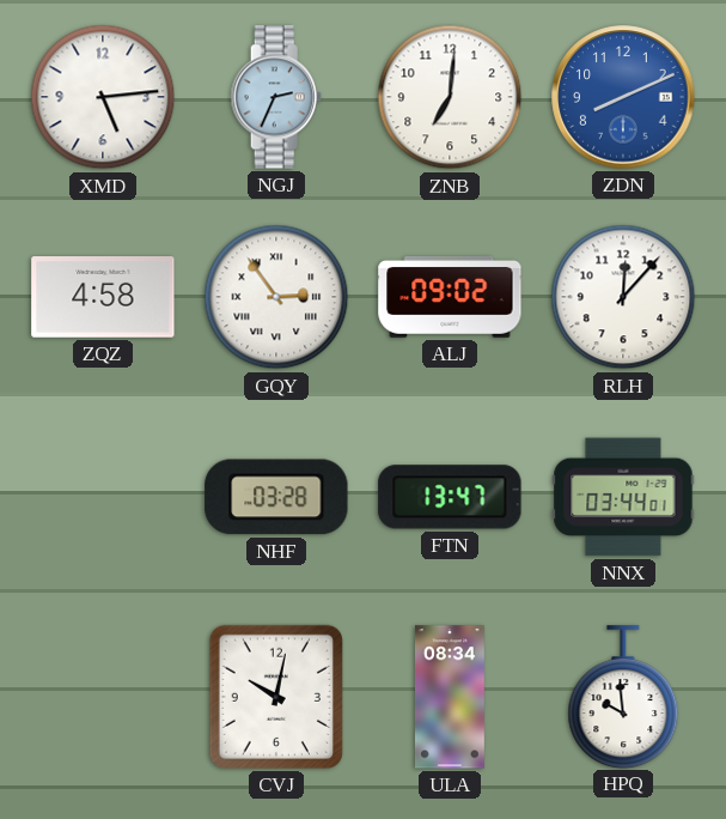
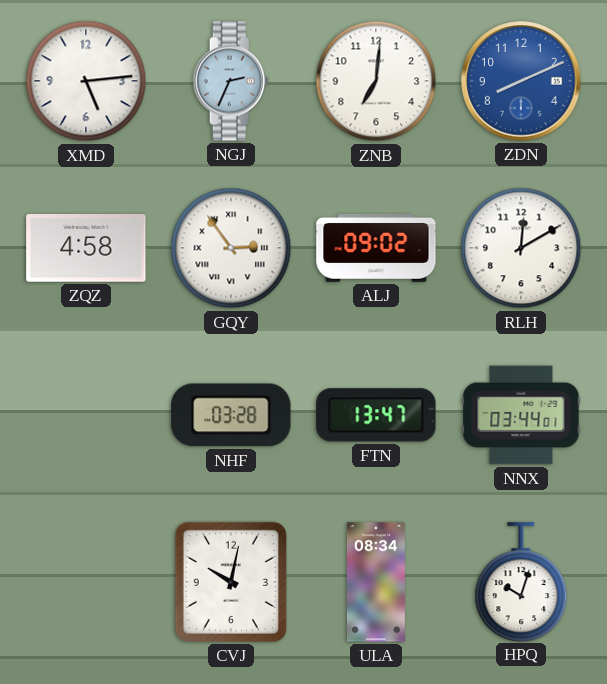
RLH: 12:07 -> 12:10 (521, 248)
HPQ: 9:59 -> 10:03 (521, 582)
